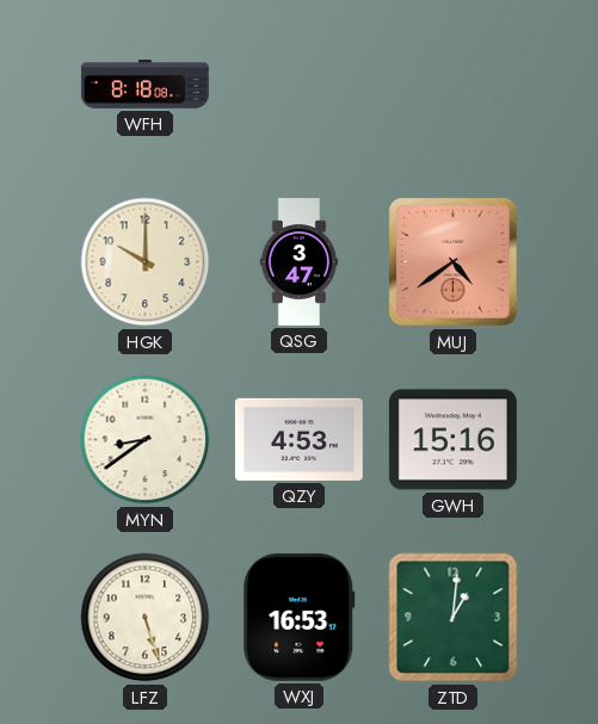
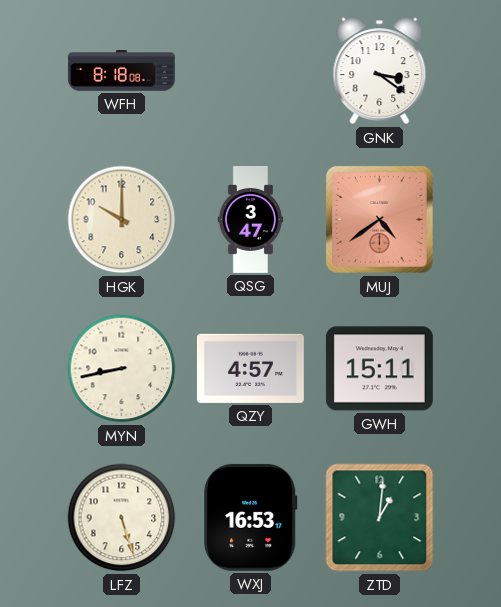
GNK: none -> 3:21 (380, 71)
MYN: 8:39 -> 8:43 (122, 369)
QZY: 4:53 -> 4:57 (250, 368)
GWH: 15:16 -> 15:11 (379, 369)
